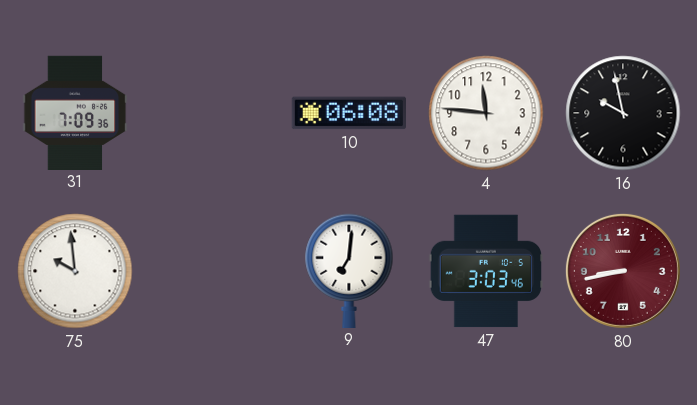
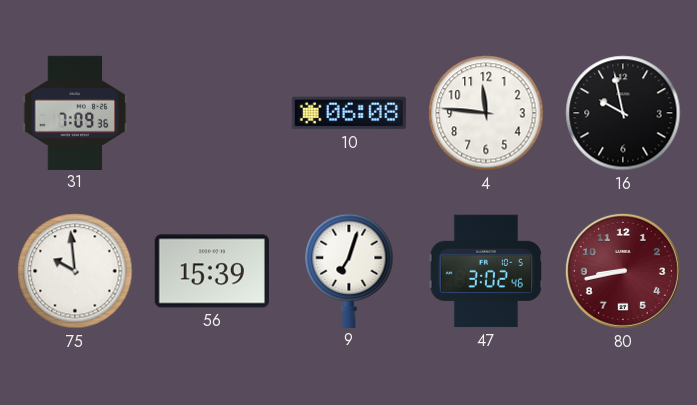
56: none -> 15:39 (211, 271)
9: 7:01 -> 7:03 (349, 270)
47: 3:03 -> 3:02 (485, 271)
